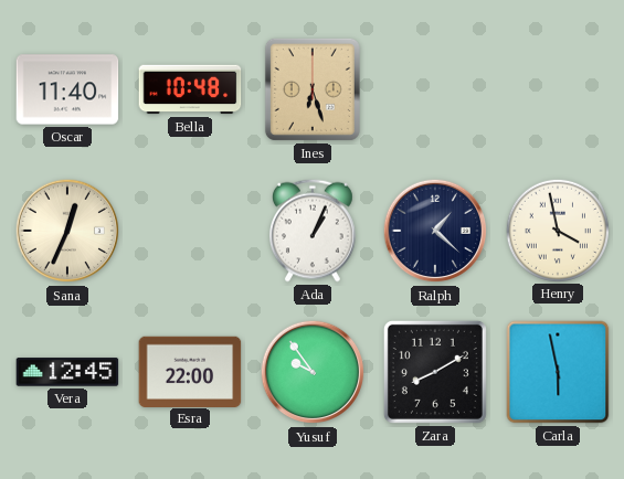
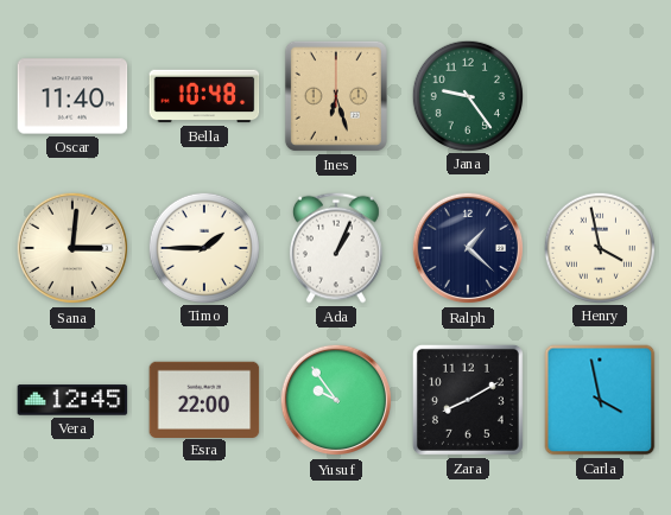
Jana: none -> 9:24 (467, 95)
Sana: 12:34 -> 3:01 (72, 248)
Timo: none -> 1:45 (203, 247)
Carla: 5:58 -> 3:58 (600, 400)
